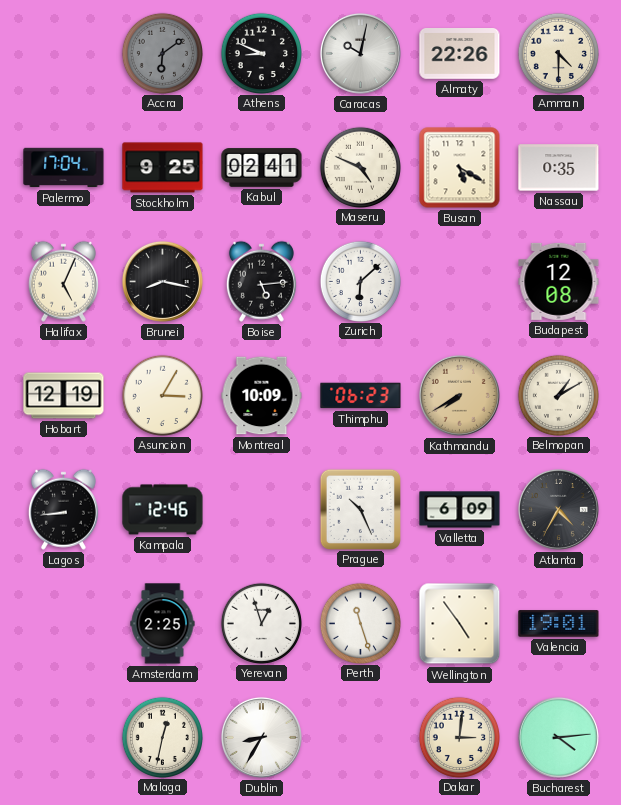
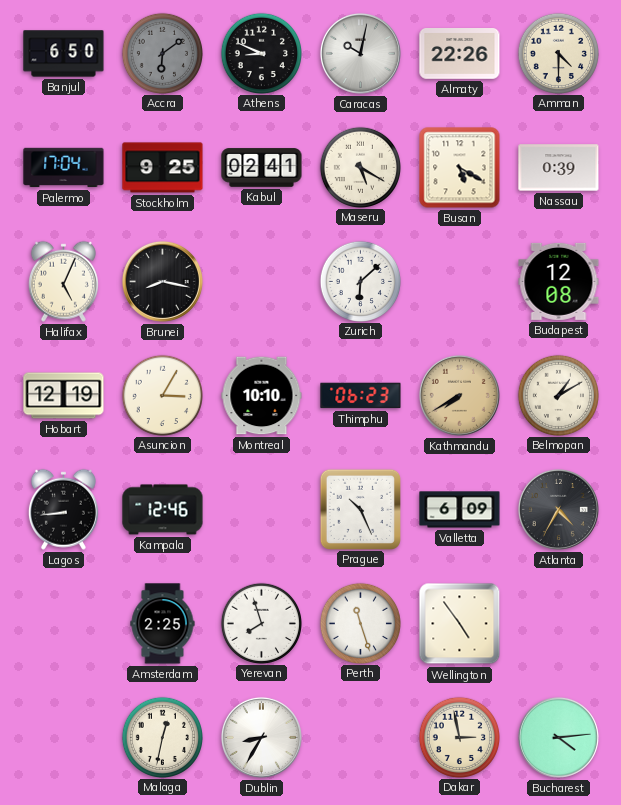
Banjul: none -> 6:50 (64, 54)
Maseru: 4:49 -> 5:20 (360, 167)
Nassau: 0:35 -> 0:39 (559, 168)
Boise: 5:14 -> none (261, 281)
Montreal: 10:09 -> 10:10 (262, 396)
Yerevan: 12:57 -> 7:57 (261, 623)
Valencia: 19:01 -> none (559, 624)
Dakar: 3:01 -> 2:58 (459, 737)
